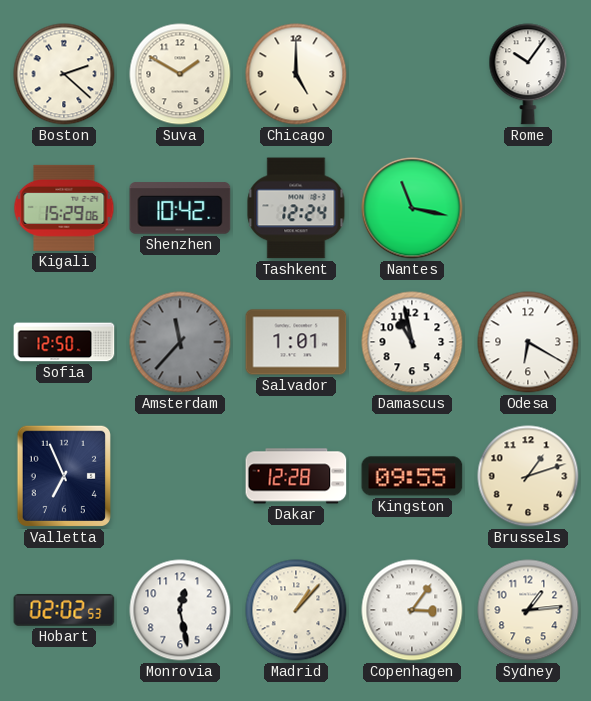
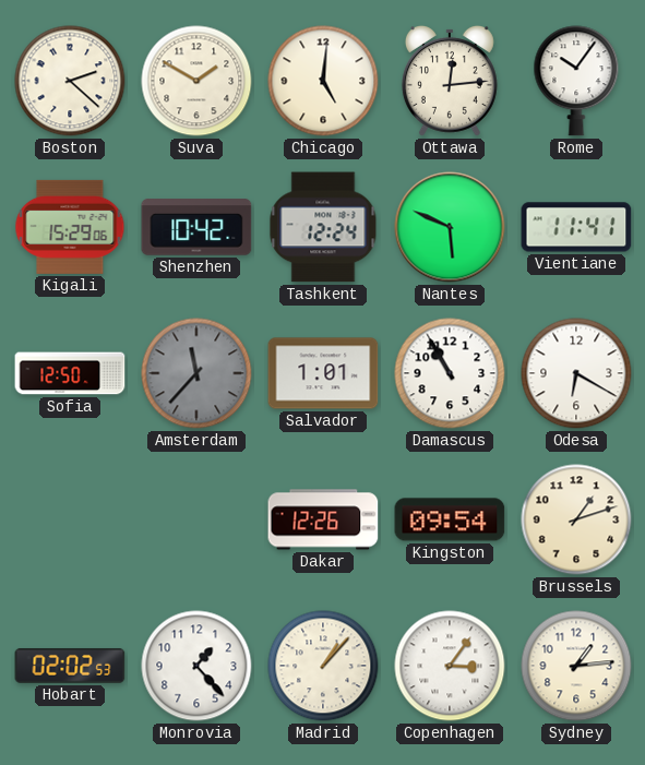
Chicago: 5:00 -> 5:01 (323, 81)
Ottawa: none -> 12:14 (450, 81)
Nantes: 11:17 -> 5:49 (450, 227)
Vientiane: none -> 11:41 (576, 227)
Damascus: 10:58 -> 10:55 (450, 373)
Valletta: 6:56 -> none (64, 476)
Dakar: 12:28 -> 12:26 (323, 519)
Kingston: 09:55 -> 09:54 (450, 519)
Monrovia: 12:28 -> 1:23 (196, 666)
